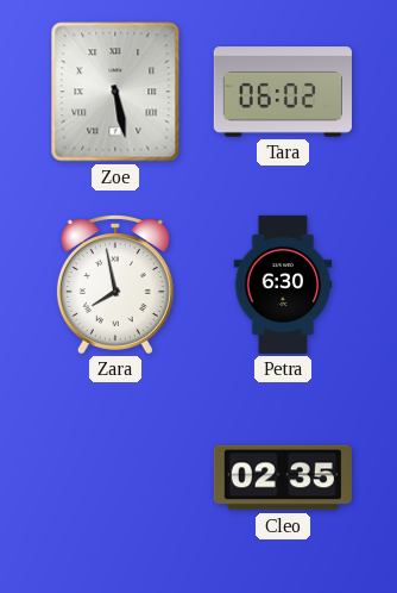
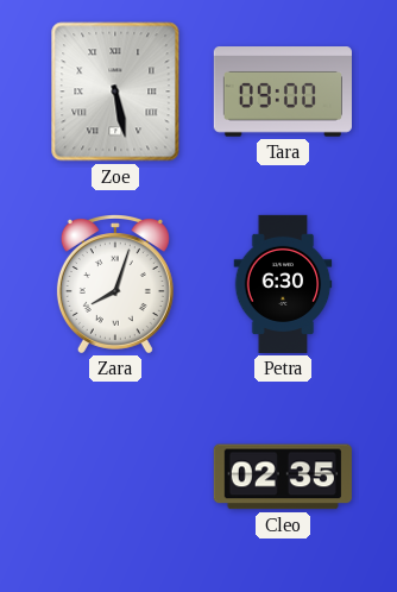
Tara: 06:02 -> 09:00 (283, 92)
Zara: 7:58 -> 8:03 (115, 284)
